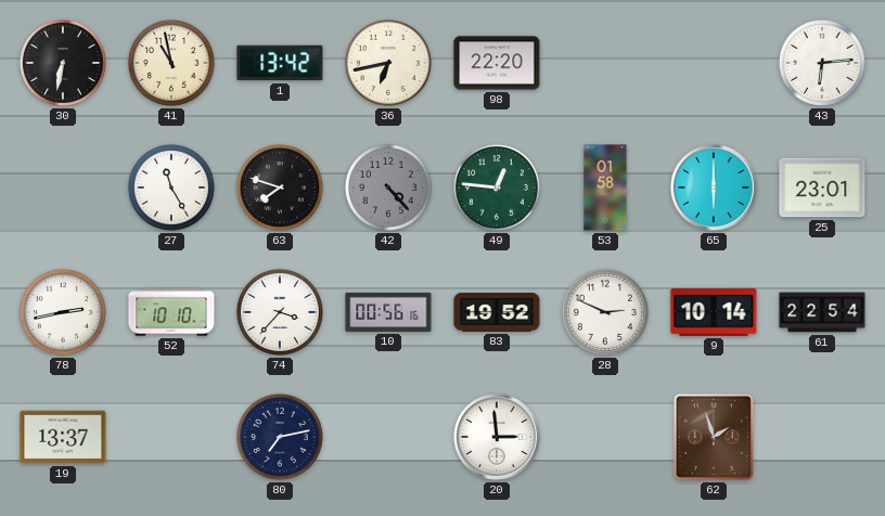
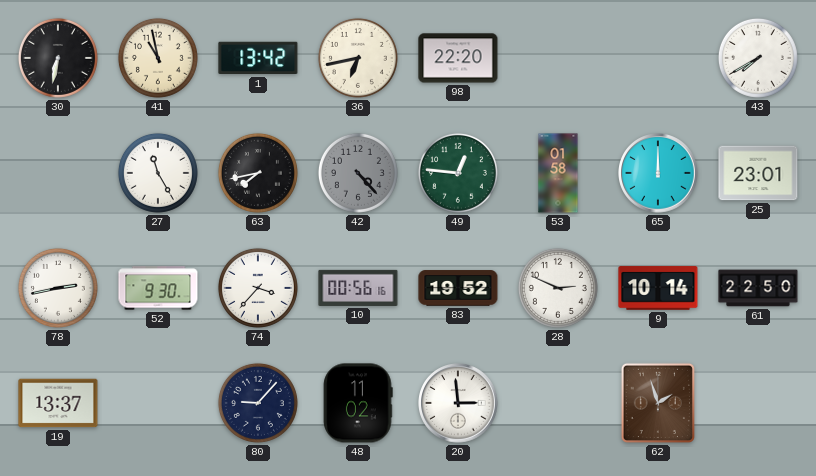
43: 6:14 -> 7:40 (758, 58)
63: 7:48 -> 7:43 (258, 173)
65: 6:00 -> 12:00 (658, 173)
52: 10:10 -> 9:30 (158, 288)
61: 22:54 -> 22:50 (758, 288)
80: 7:13 -> 9:07 (258, 403)
48: none -> 11:02 (358, 403)
